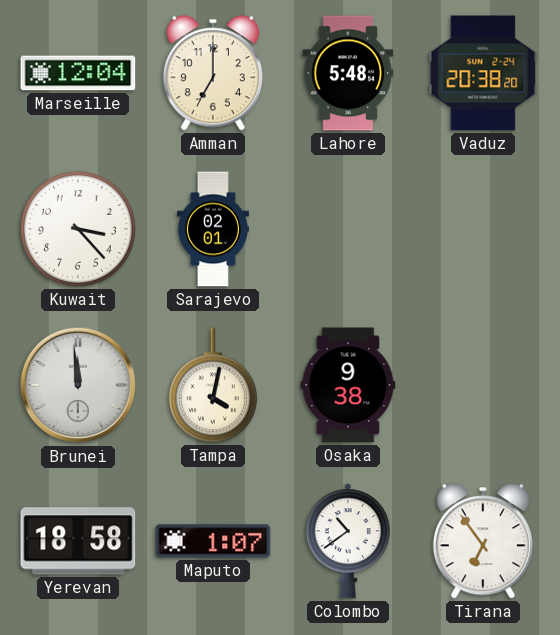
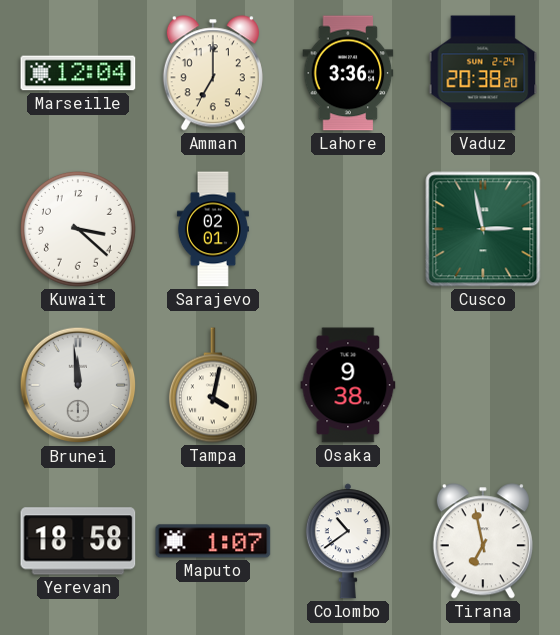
Lahore: 5:48 -> 3:36 (348, 73)
Kuwait: 3:23 -> 3:22 (78, 229)
Cusco: none -> 2:58 (483, 229)
Tirana: 6:54 -> 6:58 (483, 541)
